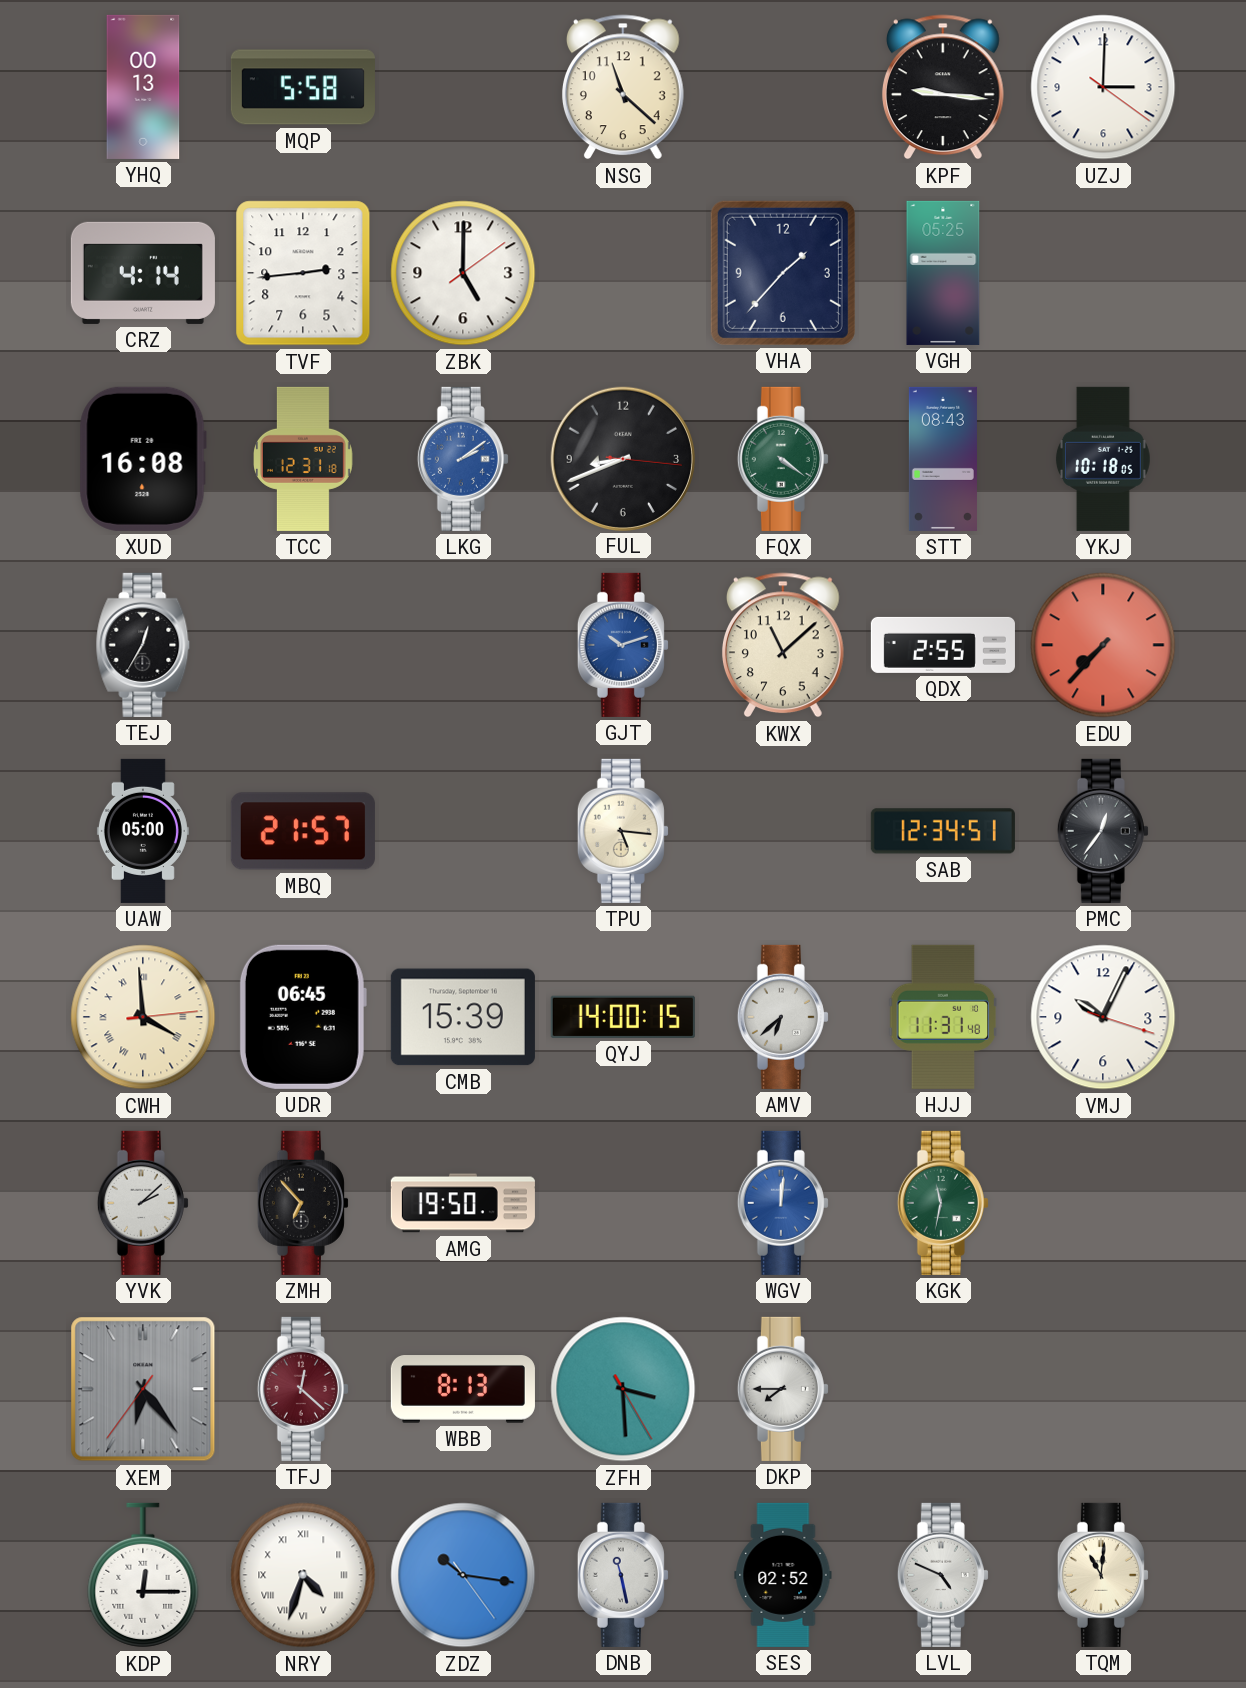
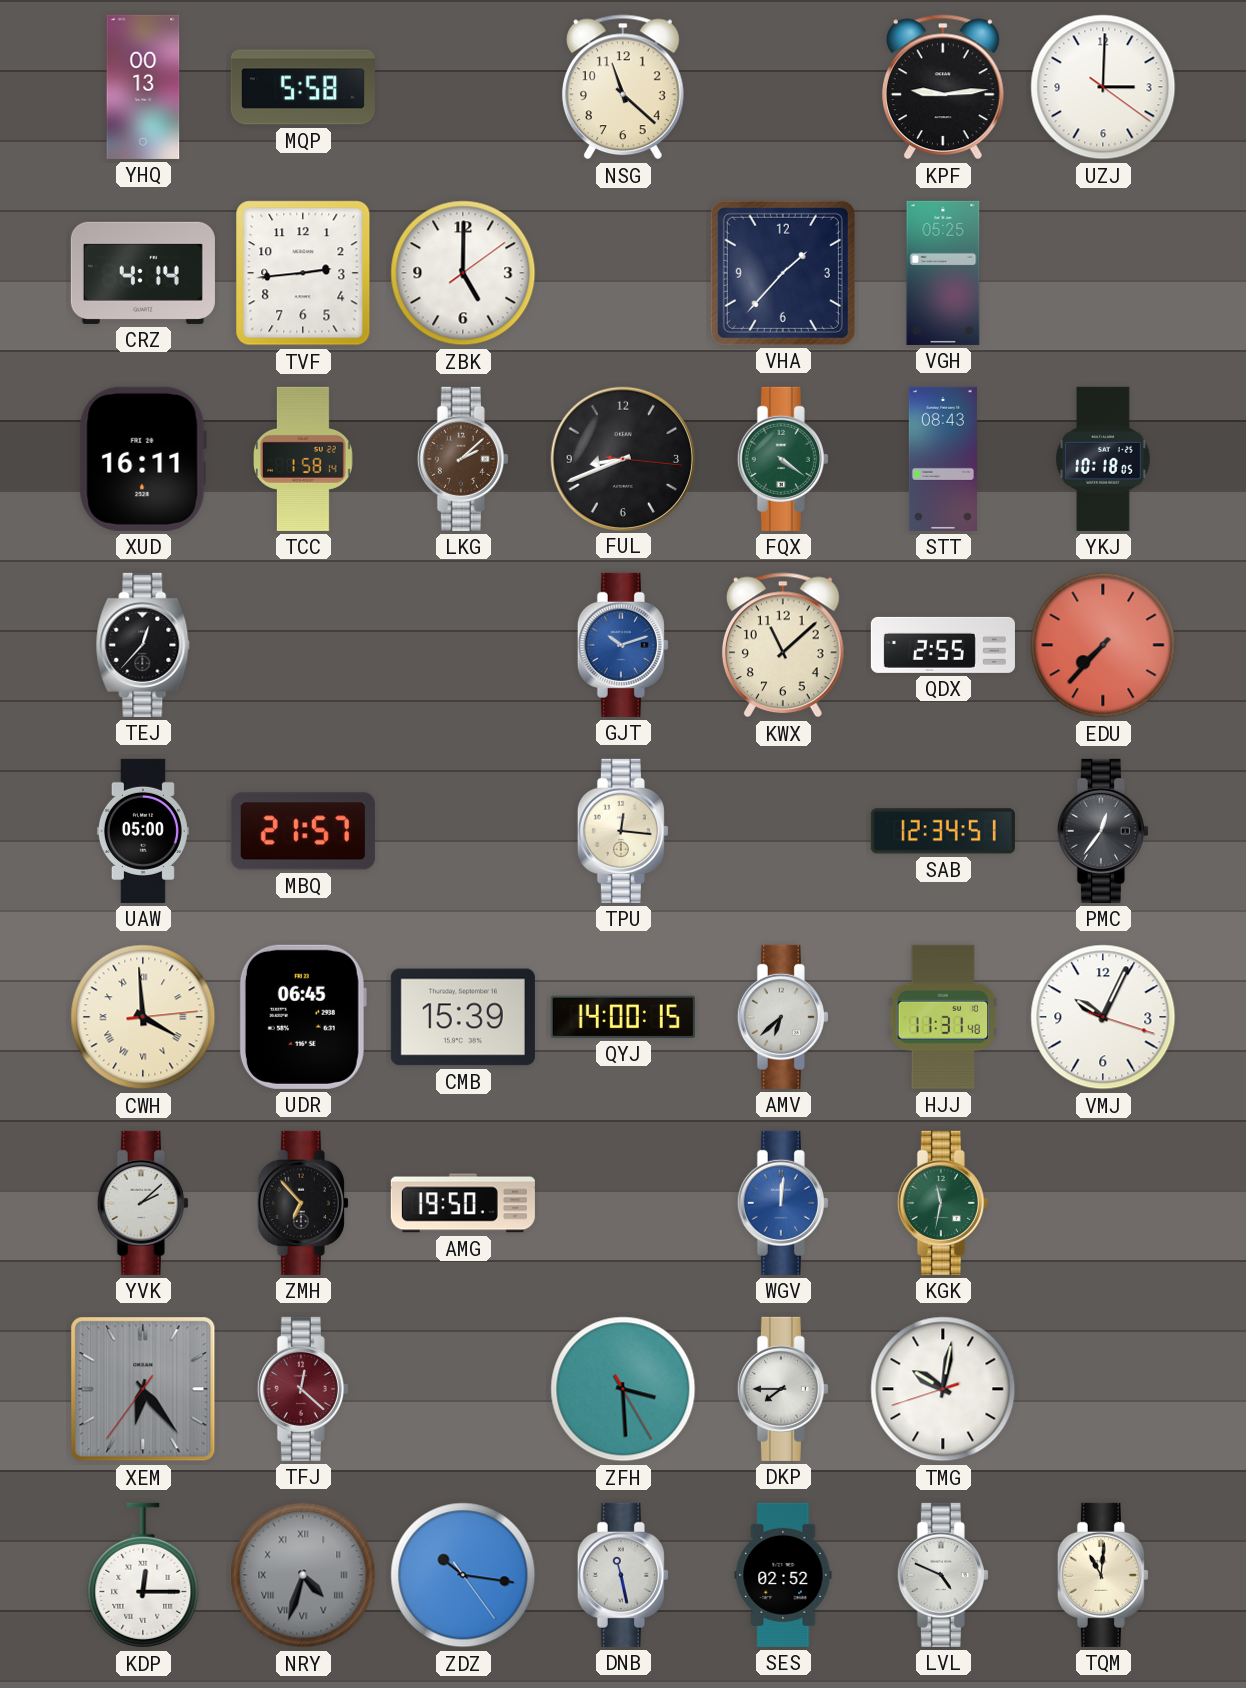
KPF: 9:16 -> 9:14 (943, 87)
XUD: 16:08 -> 16:11 (143, 459)
TCC: 12:31 -> 1:58 (304, 459)
LKG: 2:09 -> 2:08 (463, 459)
LKG dial: blue -> brown (463, 459)
TEJ: 12:35 -> 12:37 (143, 645)
TPU: 5:16 -> 12:16 (623, 831)
WBB: 8:13 -> none (463, 1389)
TMG: none -> 10:01 (943, 1389)
NRY dial: white -> grey (303, 1575)
